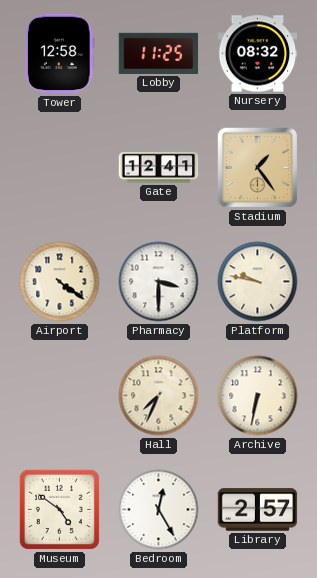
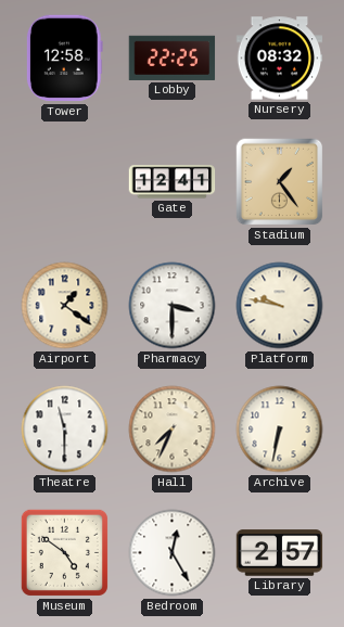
Lobby: 11:25 -> 22:25 (173, 57)
Airport: 4:21 -> 1:21 (65, 306)
Theatre: none -> 11:30 (65, 430)
